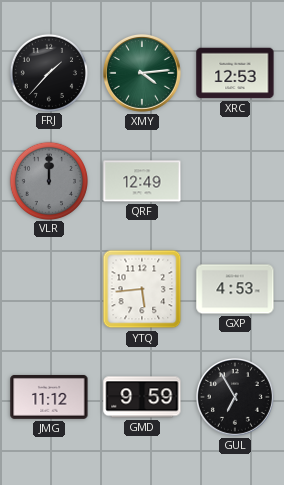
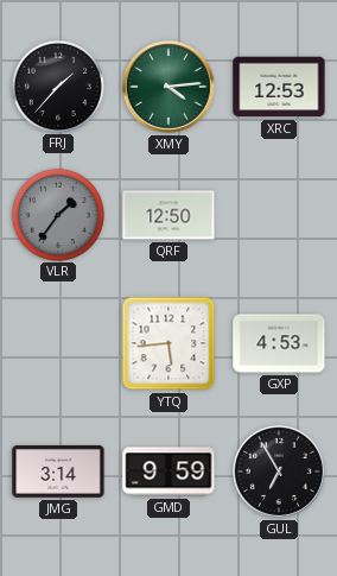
VLR: 12:00 -> 1:36 (57, 214)
QRF: 12:49 -> 12:50 (168, 215)
JMG: 11:12 -> 3:14 (58, 471)
